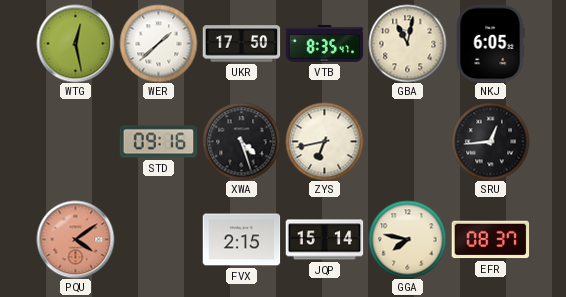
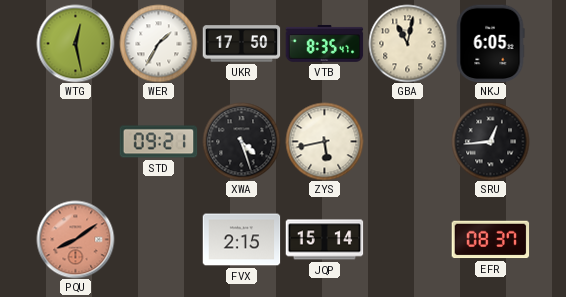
WER: 1:38 -> 1:35 (158, 43)
STD: 09:16 -> 09:21 (158, 142)
ZYS: 6:43 -> 5:43 (324, 141)
PQU: 4:09 -> 8:09 (75, 239)
GGA: 7:47 -> none (407, 239)
